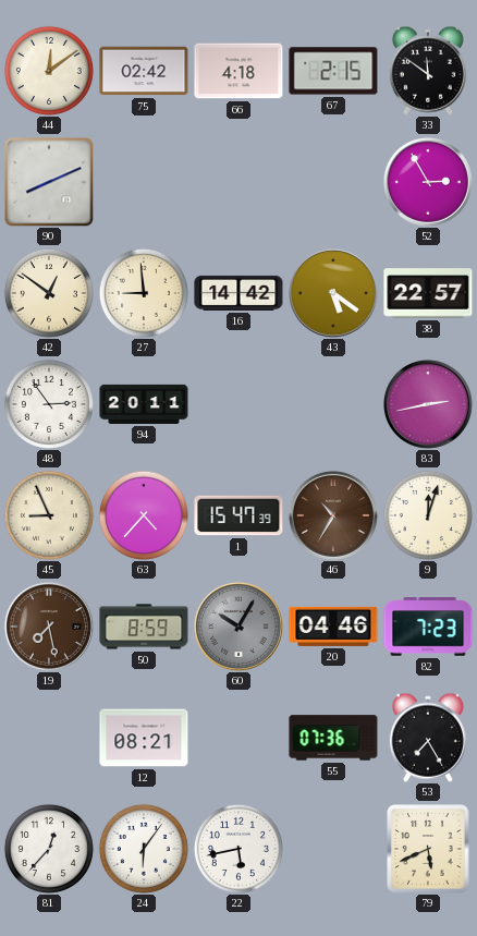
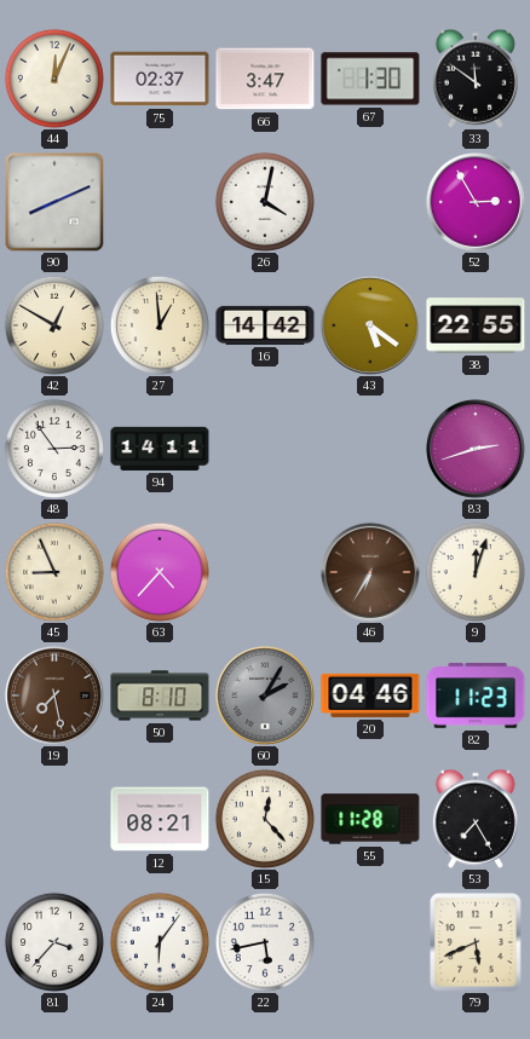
44: 12:09 -> 12:04 (54, 79)
75: 02:42 -> 02:37 (160, 79)
66: 4:18 -> 3:47 (265, 79)
67: 2:15 -> 1:30 (370, 79)
26: none -> 4:02 (265, 202)
42: 12:51 -> 12:50 (54, 325)
27: 8:59 -> 12:59 (160, 325)
38: 22:57 -> 22:55 (476, 325)
94: 20:11 -> 14:11 (160, 449)
83: 2:43 -> 2:42 (476, 449)
1: 15:47 -> none (238, 515)
46: 10:35 -> 6:35 (370, 572)
50: 8:59 -> 8:10 (160, 695)
60: 10:05 -> 2:05 (265, 695)
82: 7:23 -> 11:23 (476, 695)
15: none -> 12:23 (265, 819)
55: 07:36 -> 11:28 (370, 819)
81: 12:37 -> 3:37 (54, 942)
